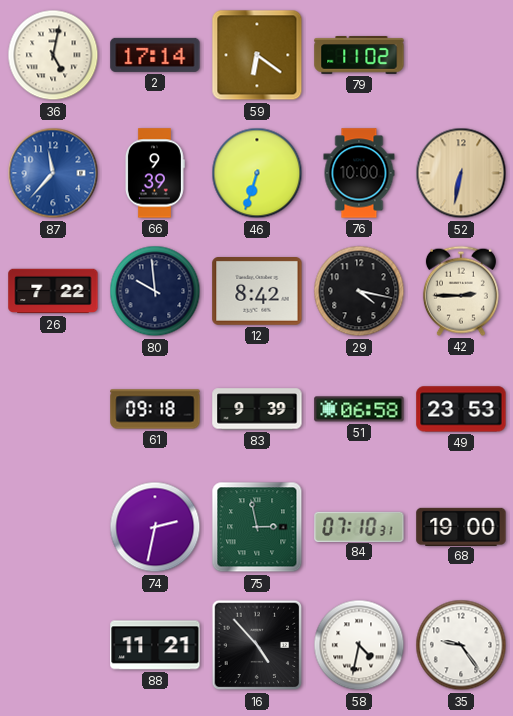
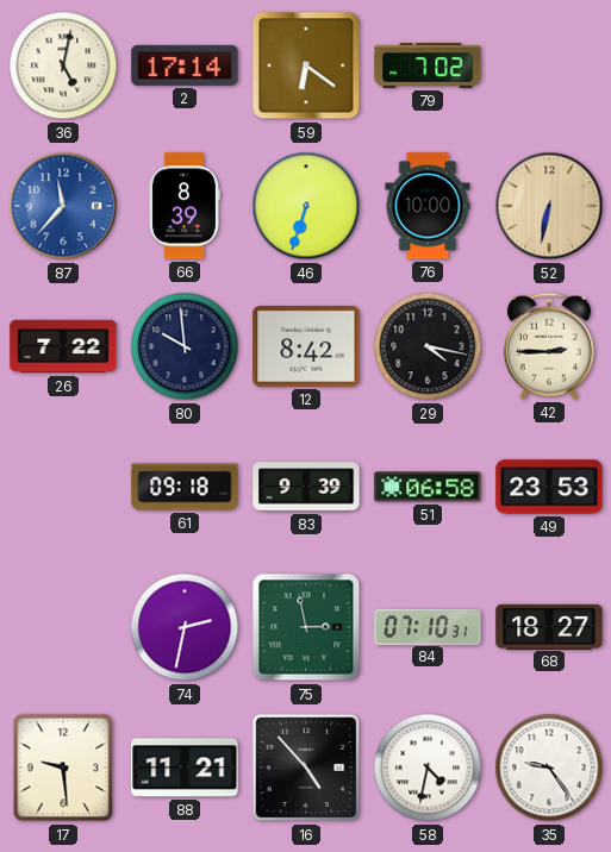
79: 11:02 -> 7:02 (428, 65)
66: 9:39 -> 8:39 (183, 206)
68: 19:00 -> 18:27 (549, 626)
17: none -> 9:29 (63, 768)
